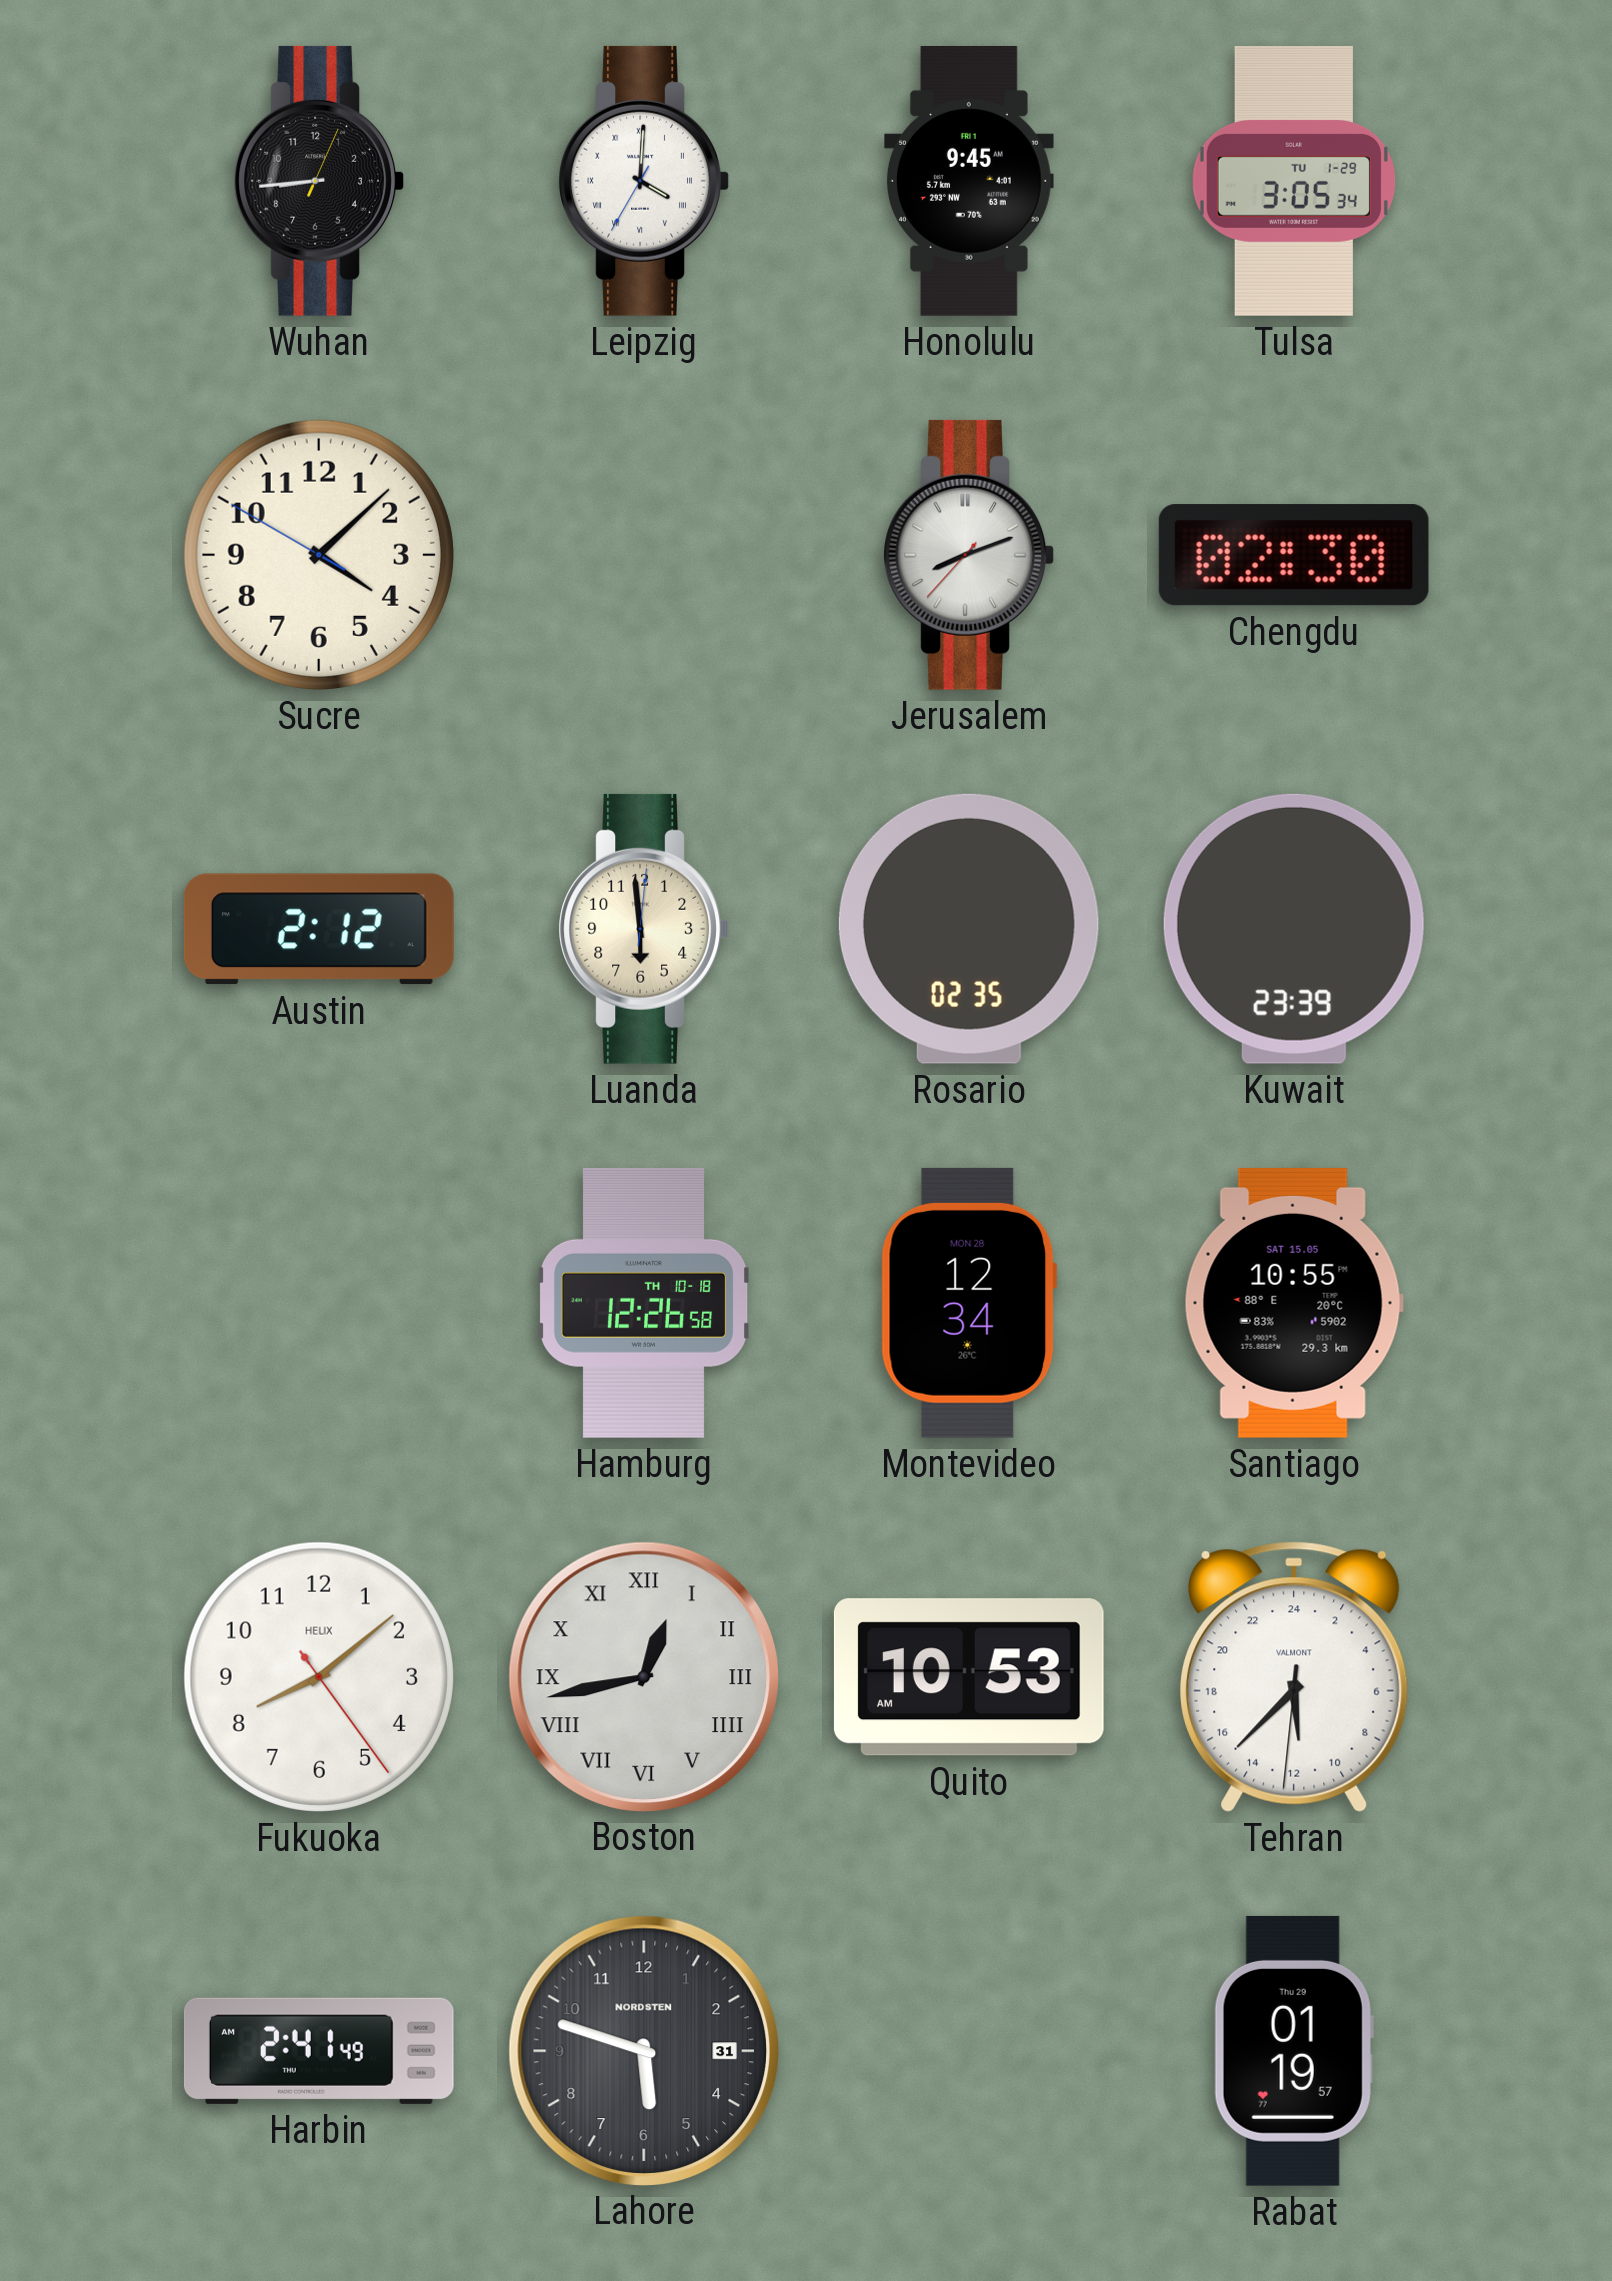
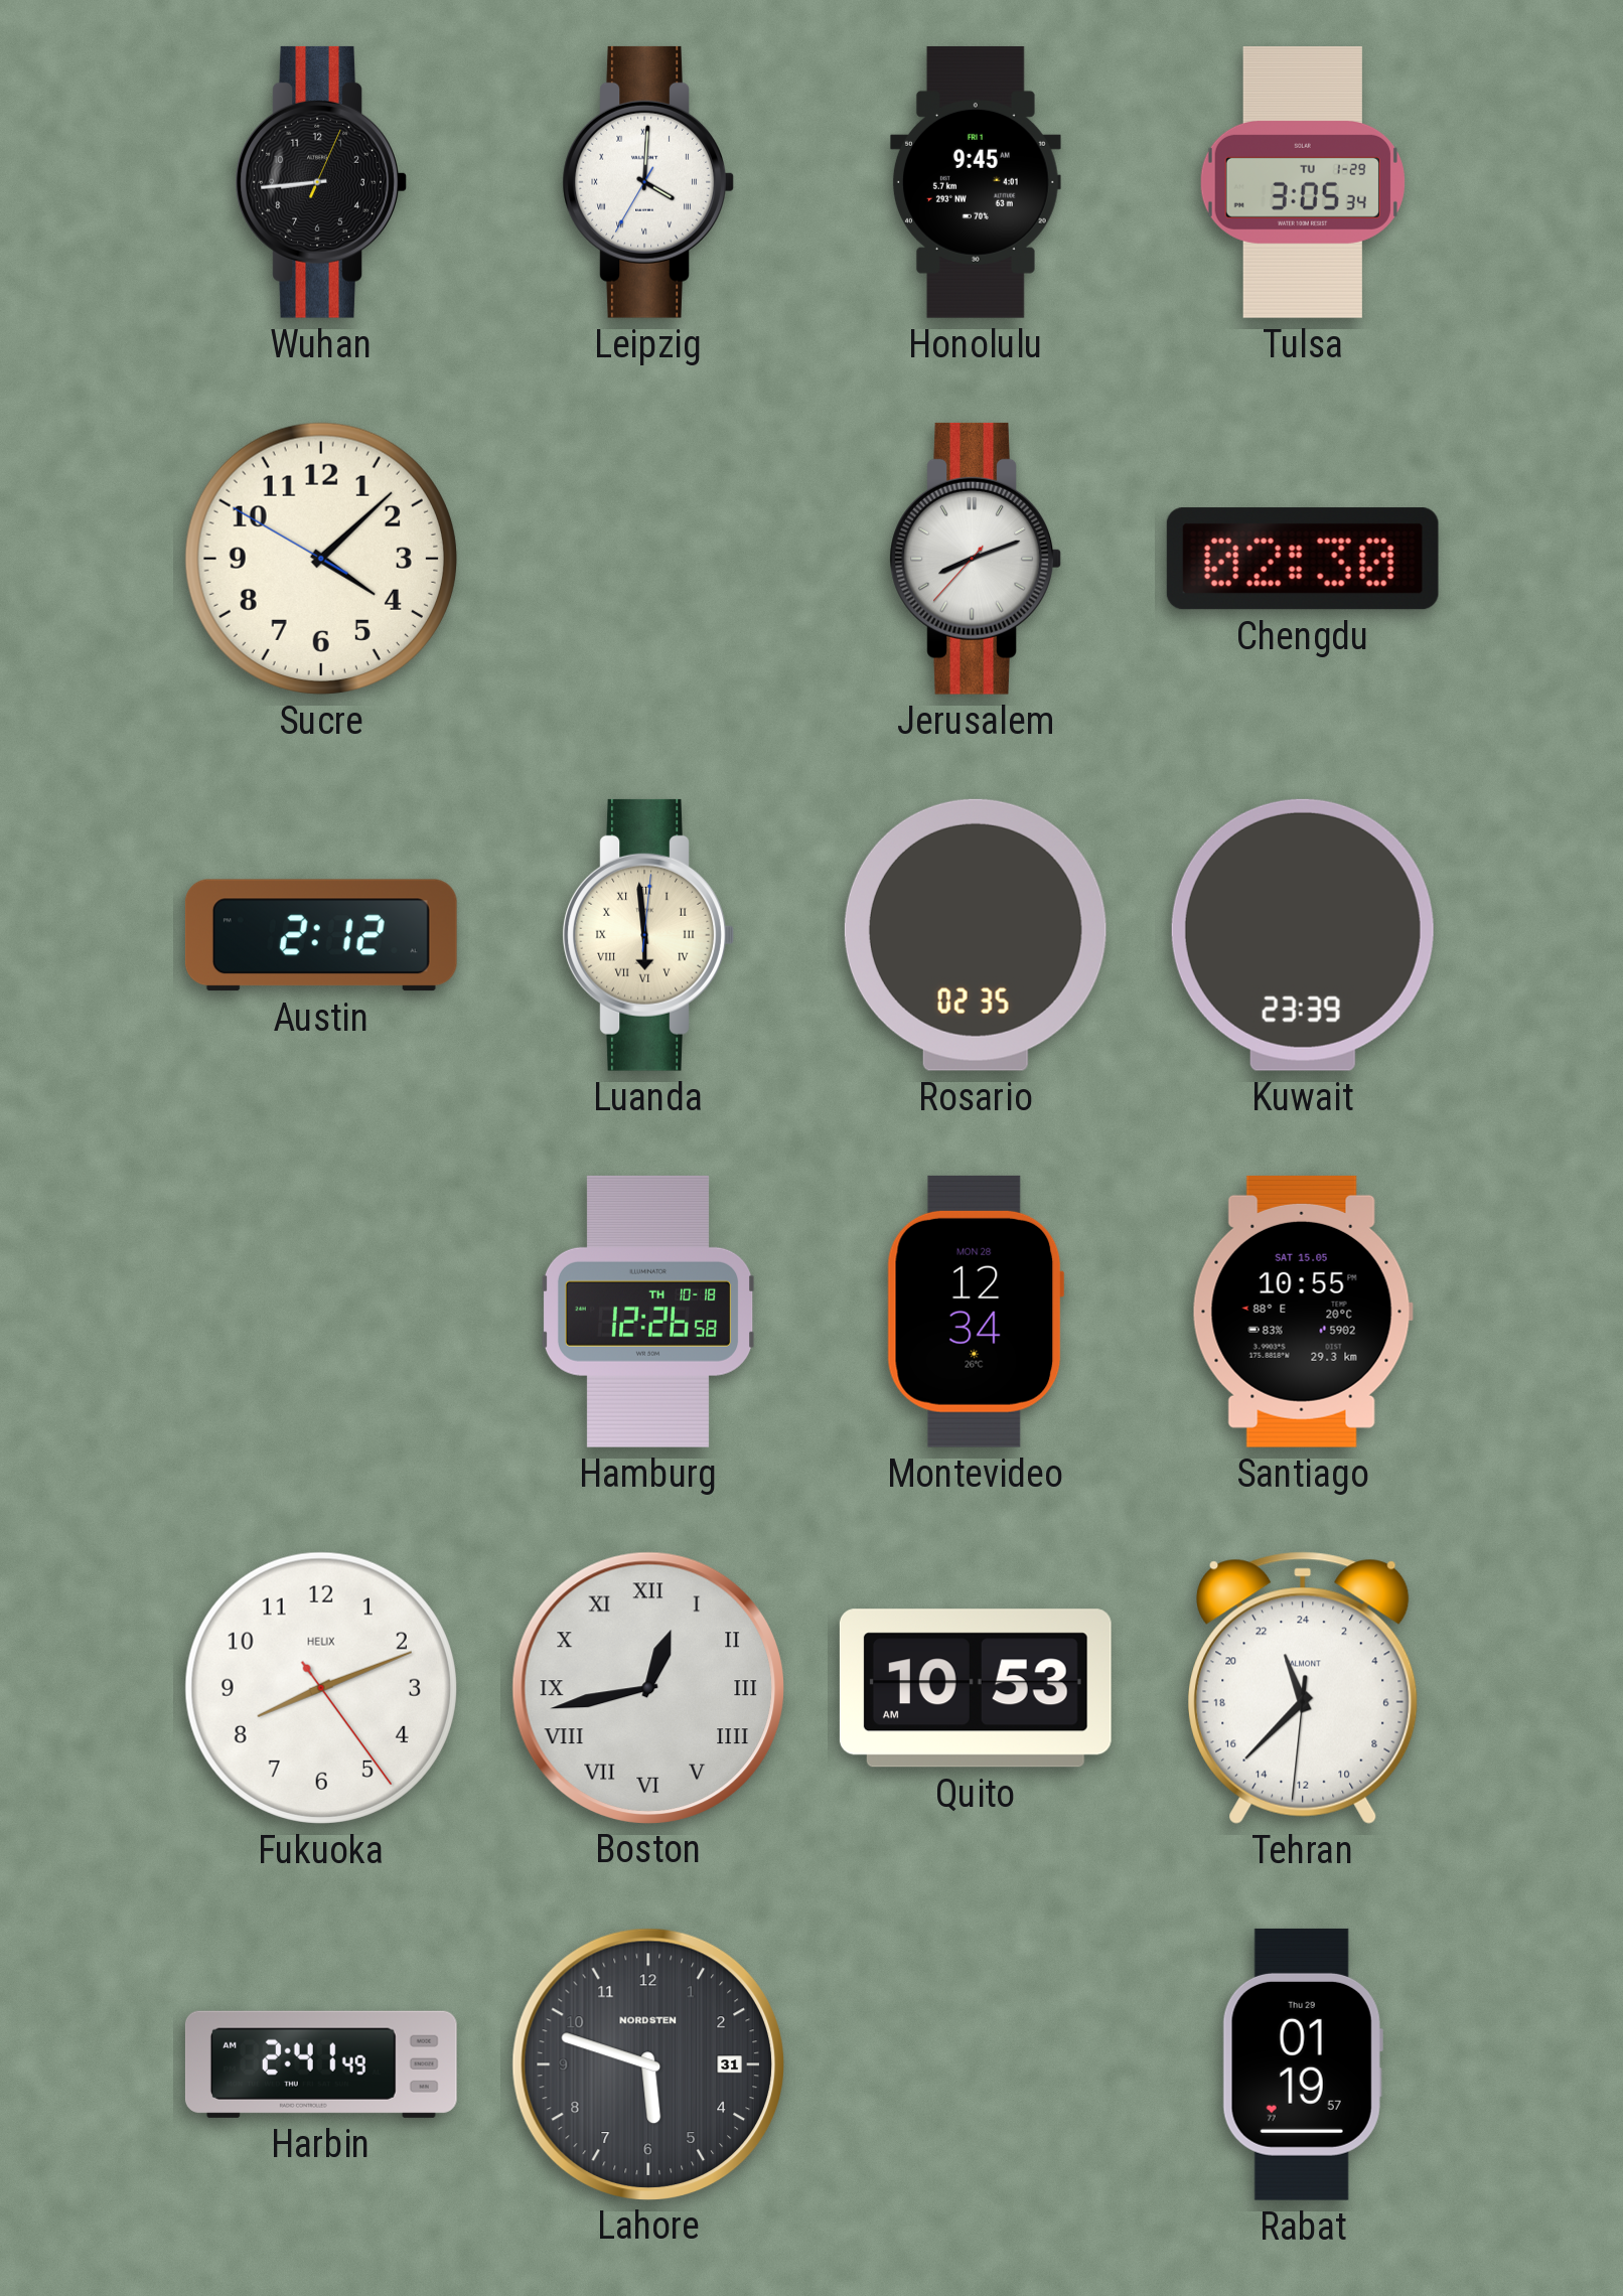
Luanda numerals: Arabic -> Roman (648, 935)
Fukuoka: 8:08 -> 8:11 (321, 1688)
Tehran: 11:37 -> 22:37 (1304, 1688)
